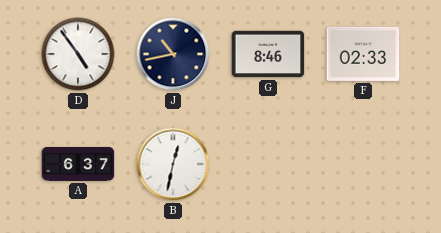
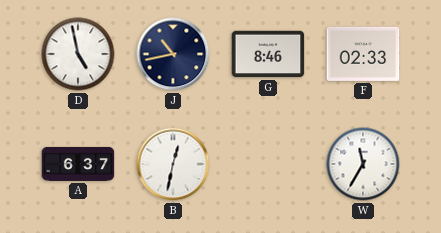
D: 4:54 -> 4:58 (78, 54)
W: none -> 11:35 (363, 164)
